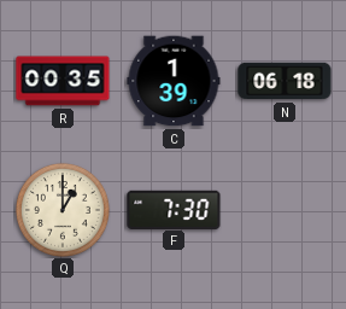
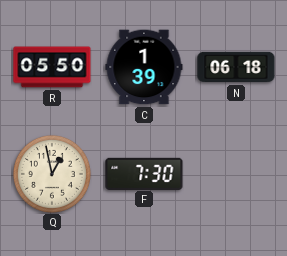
R: 00:35 -> 05:50 (52, 67)
Q: 1:00 -> 12:58 (52, 174)
